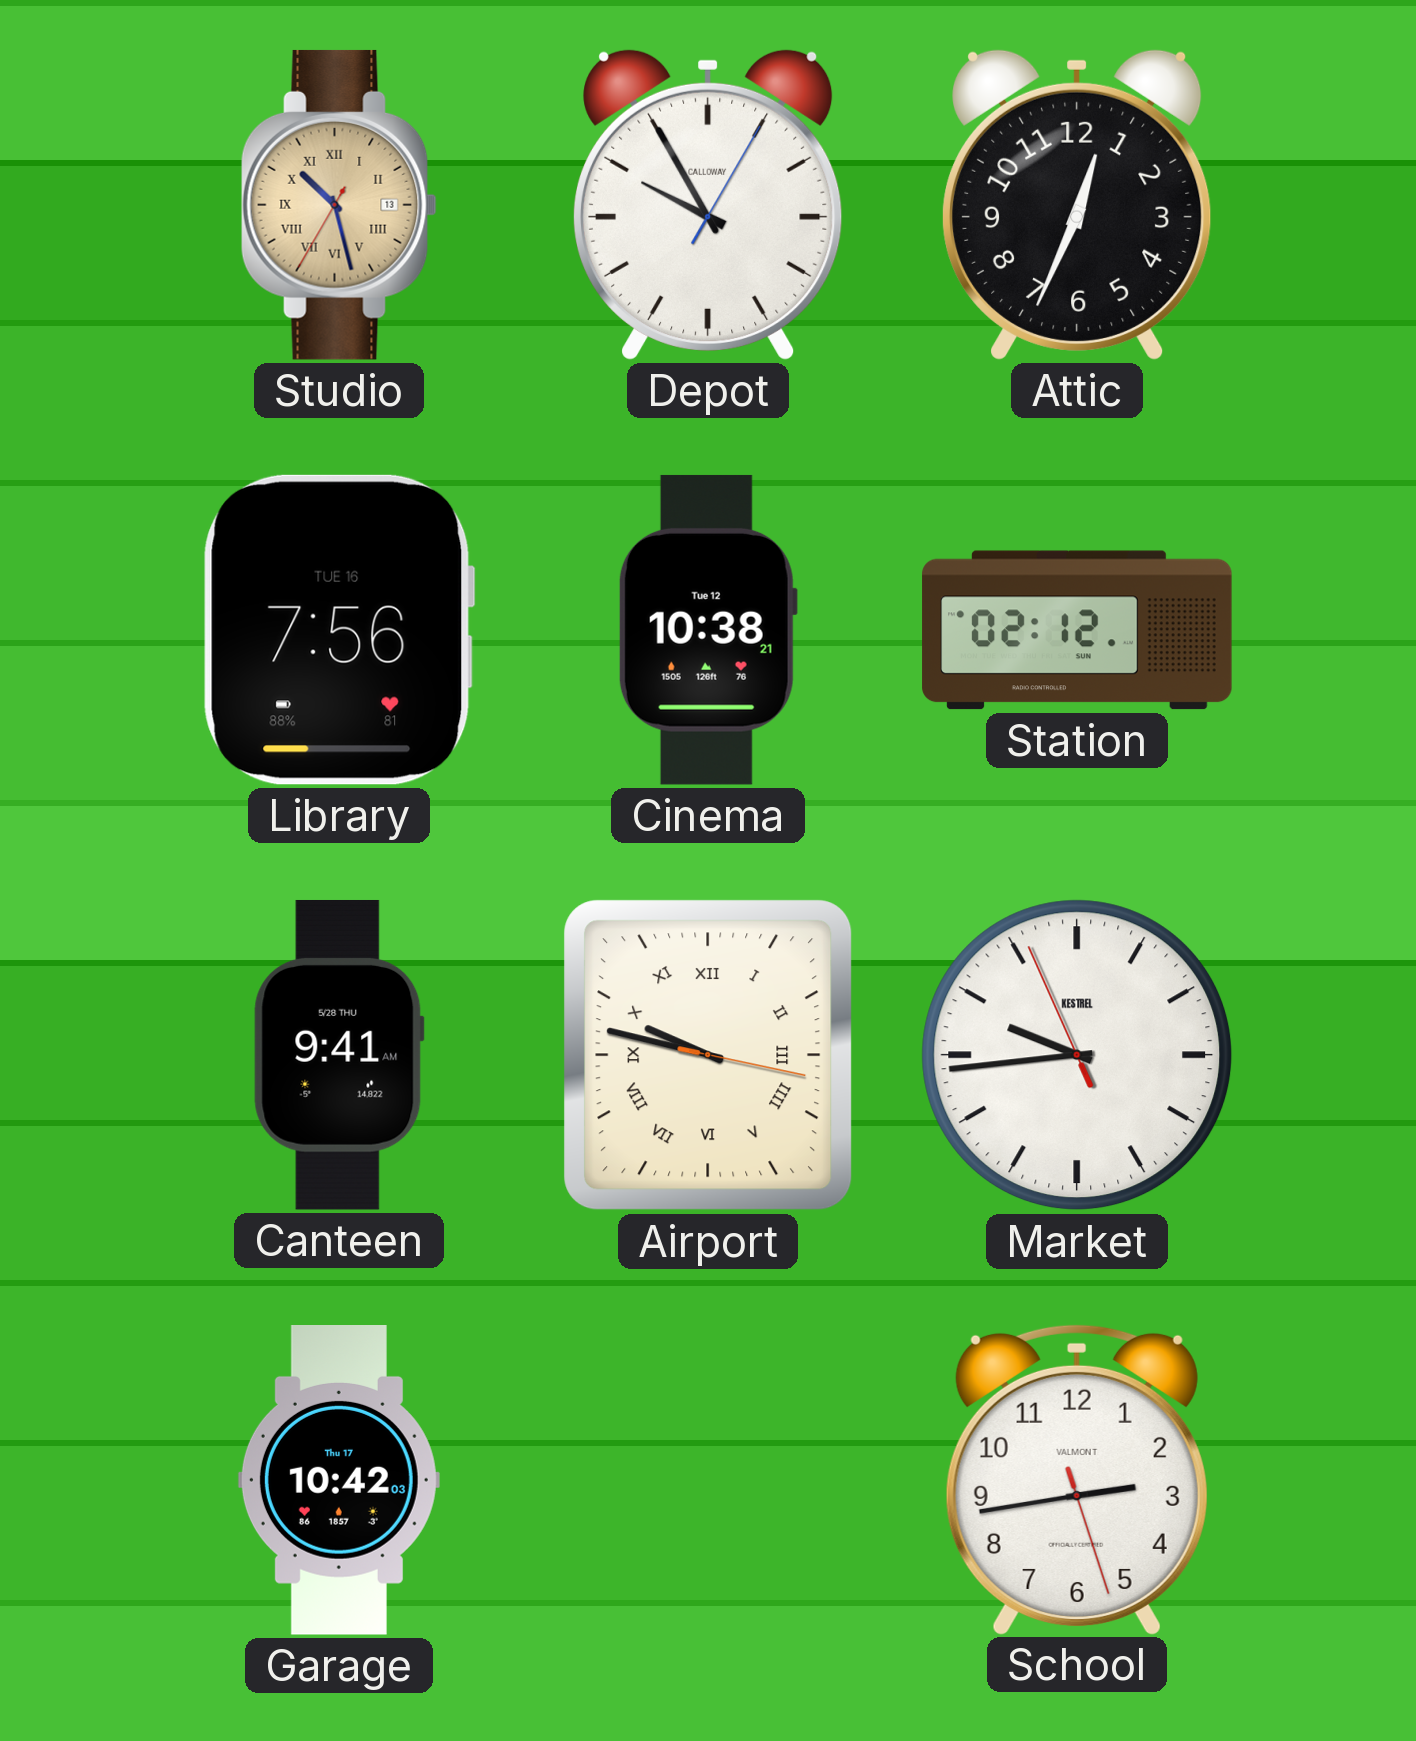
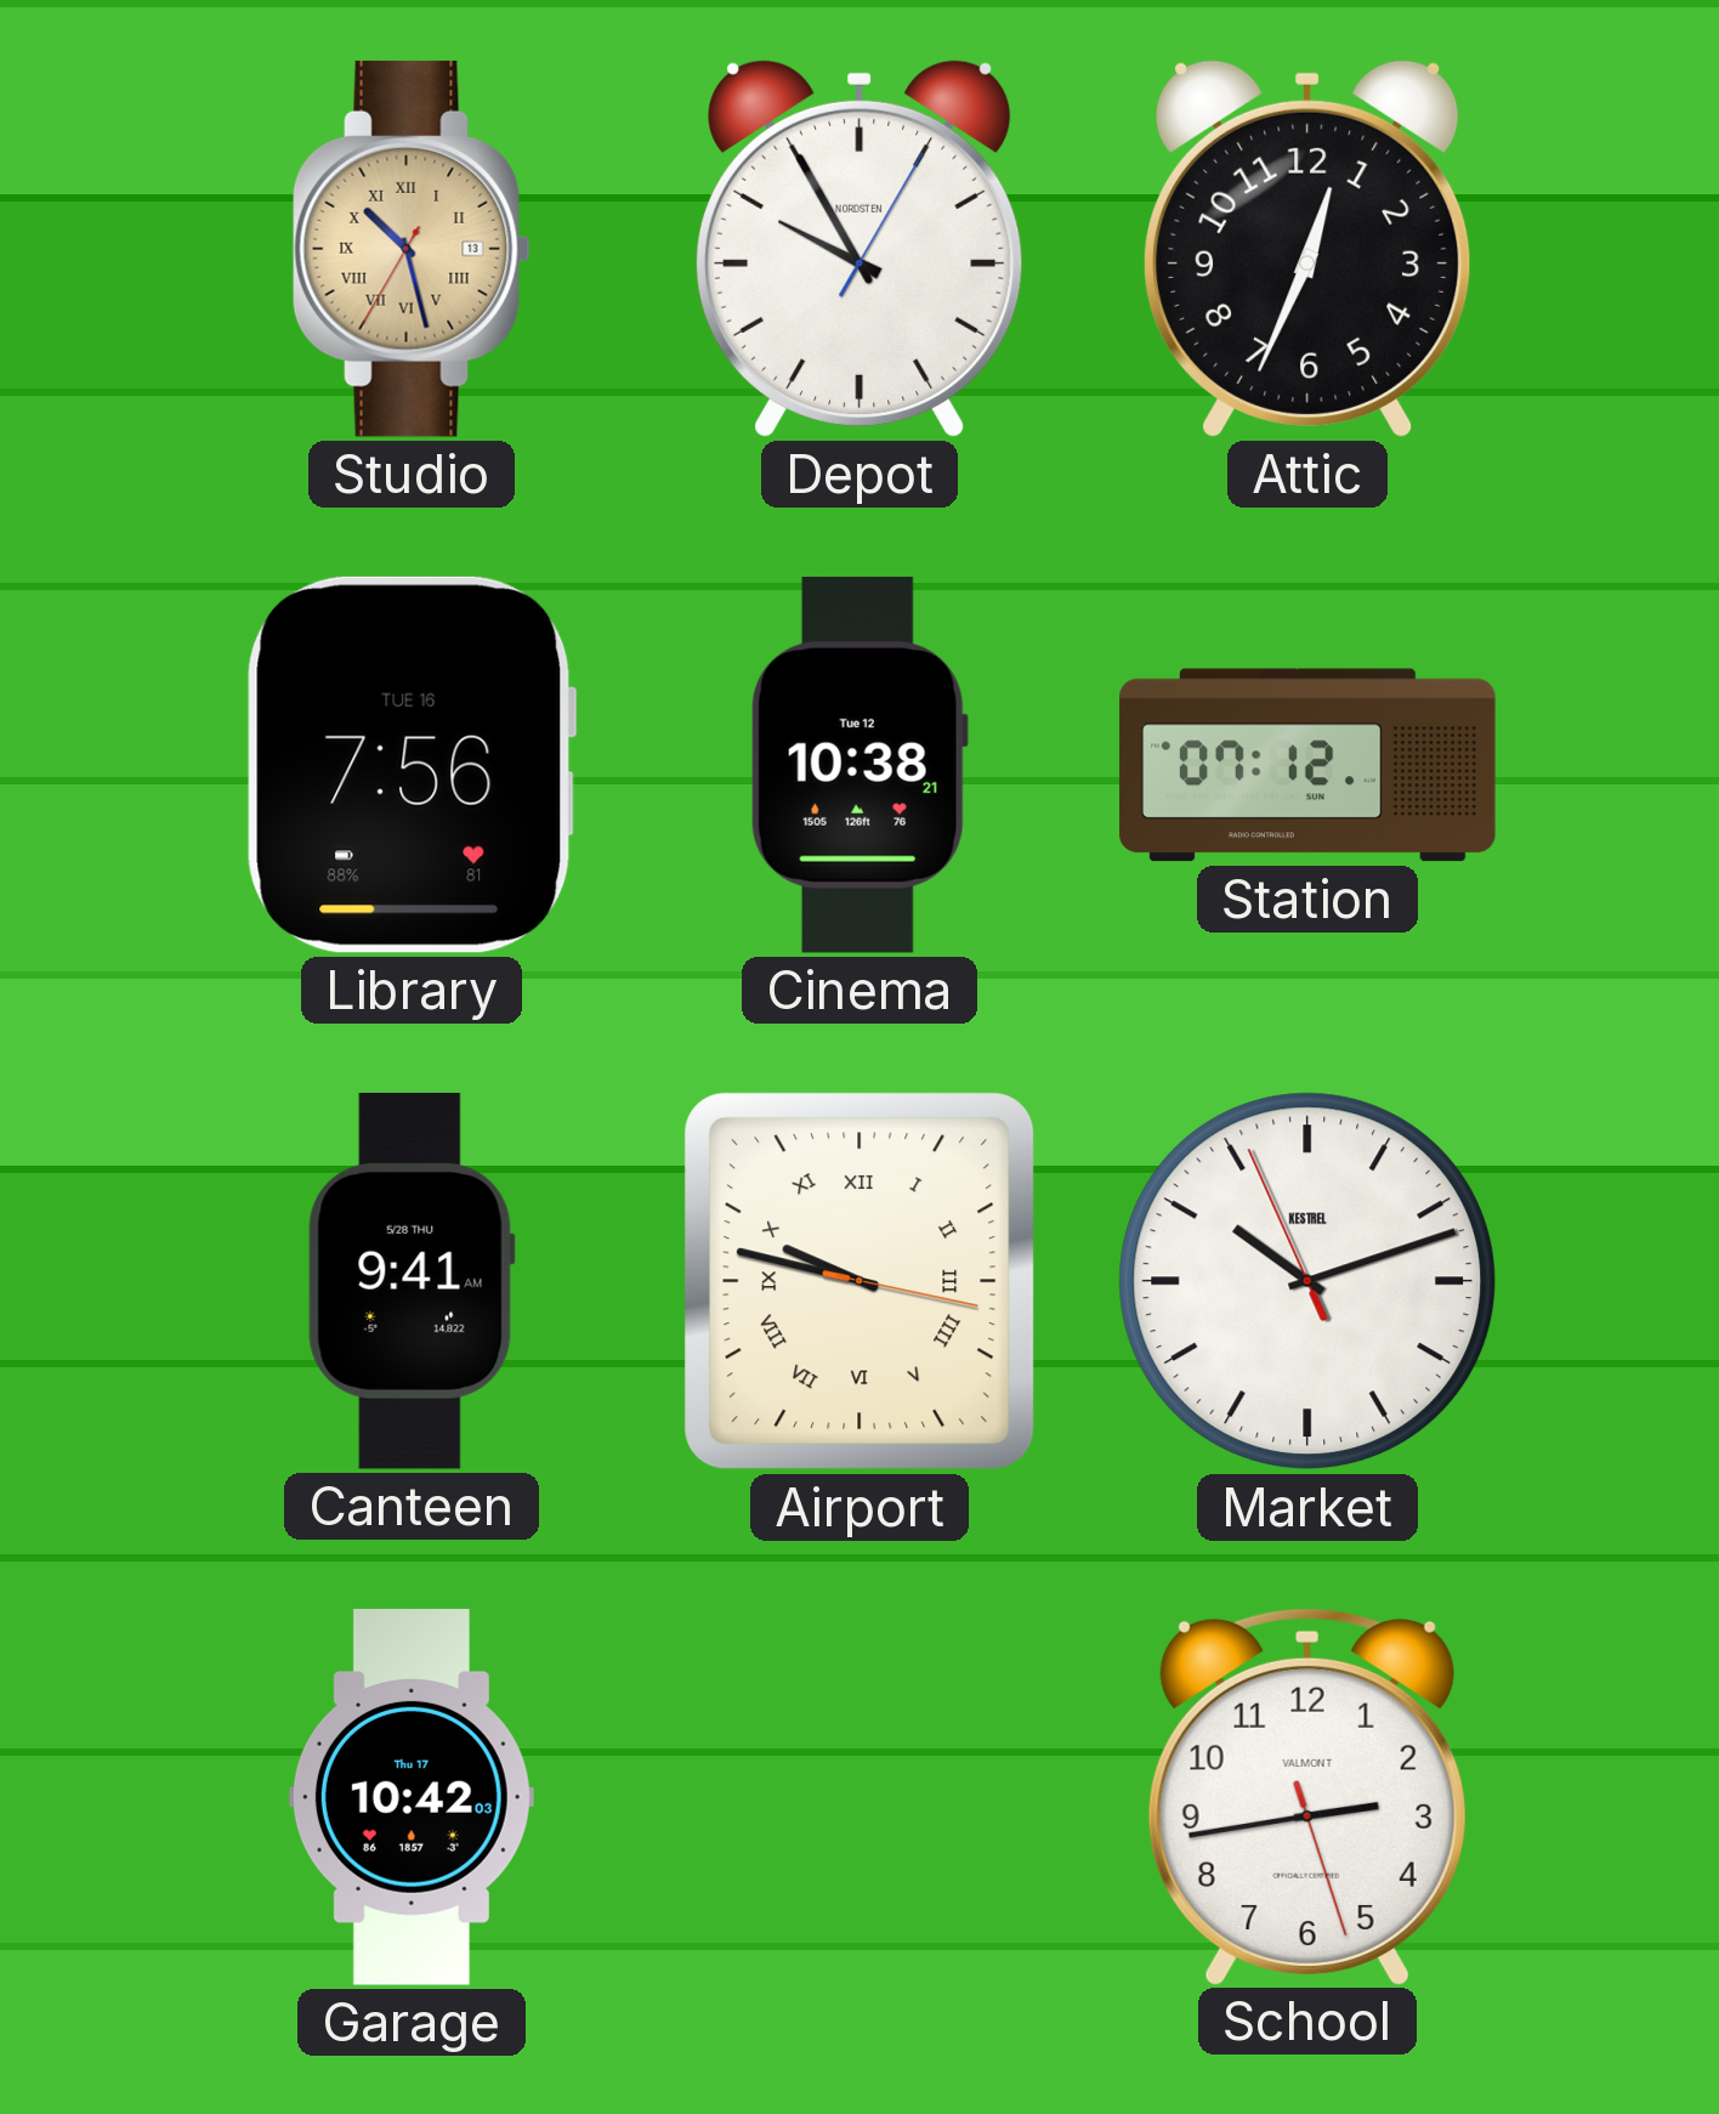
Depot brand: CALLOWAY -> NORDSTEN (861, 249)
Station: 02:12 -> 07:12 (1307, 765)
Market: 9:43 -> 10:11 (1307, 1281)
